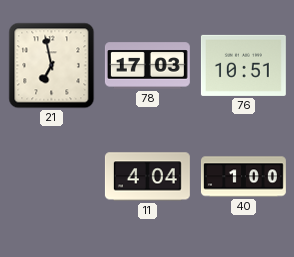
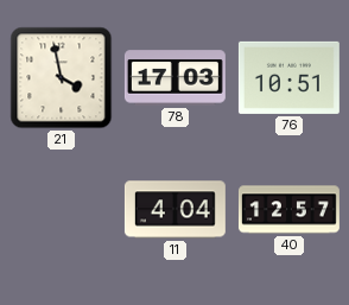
21: 6:58 -> 3:58 (62, 78)
40: 1:00 -> 12:57 (288, 210)
